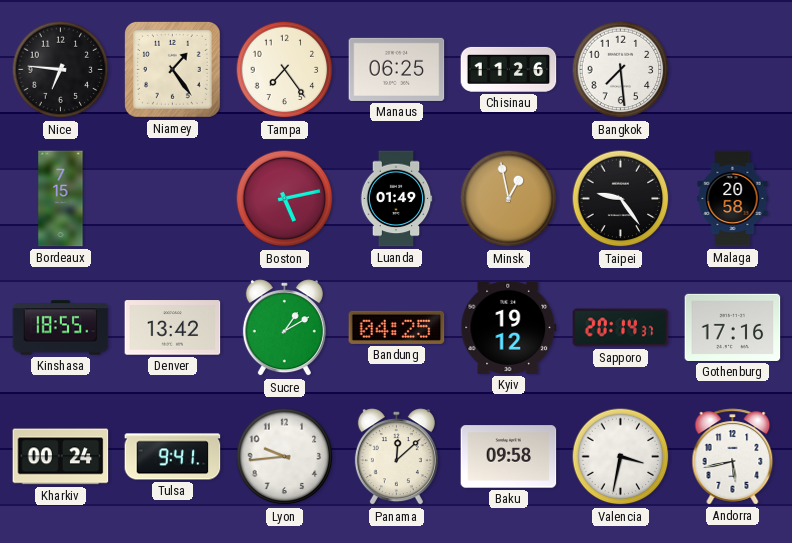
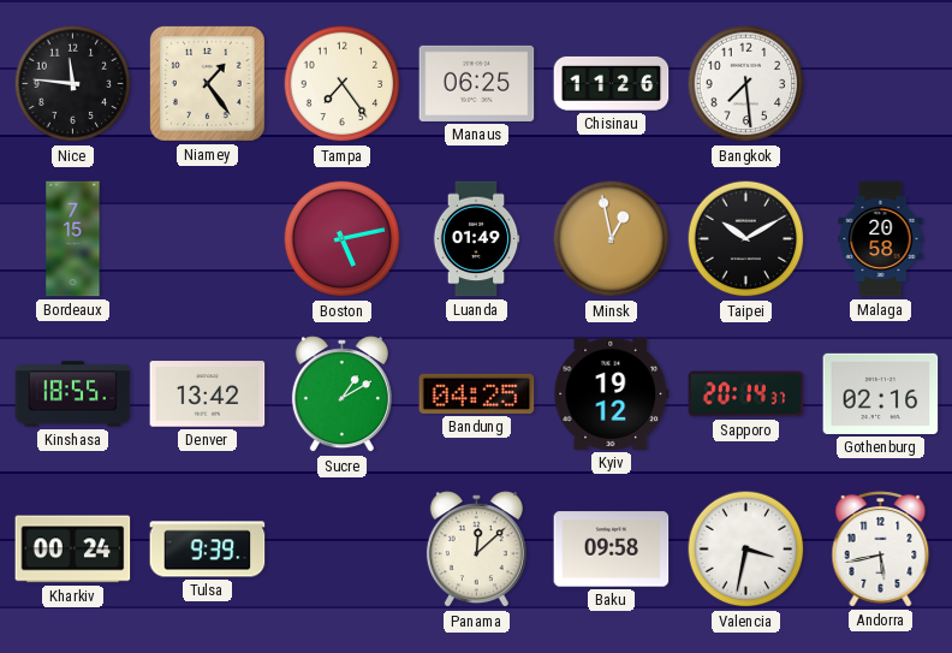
Nice: 6:46 -> 11:46 (73, 84)
Taipei: 9:24 -> 10:10 (746, 239)
Gothenburg: 17:16 -> 02:16 (881, 393)
Tulsa: 9:41 -> 9:39 (208, 550)
Lyon: 9:44 -> none (285, 457)
